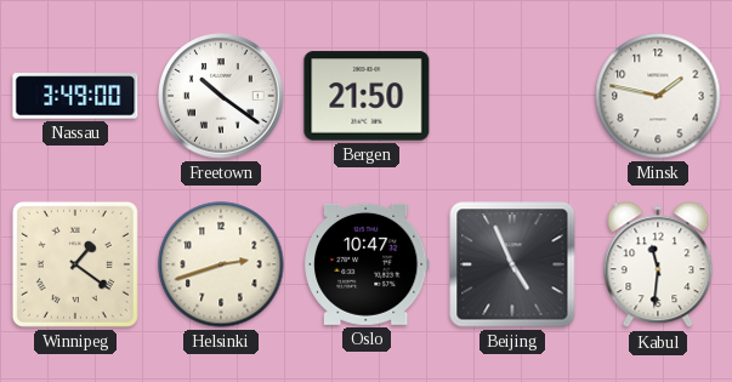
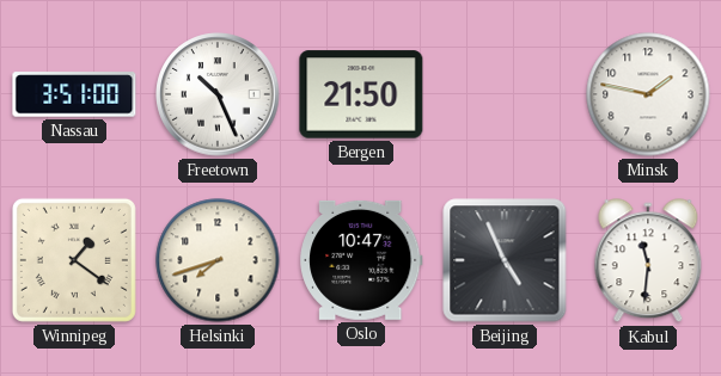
Nassau: 3:49 -> 3:51 (74, 94)
Freetown: 10:21 -> 10:26 (218, 94)
Helsinki: 2:42 -> 7:42 (218, 260)
